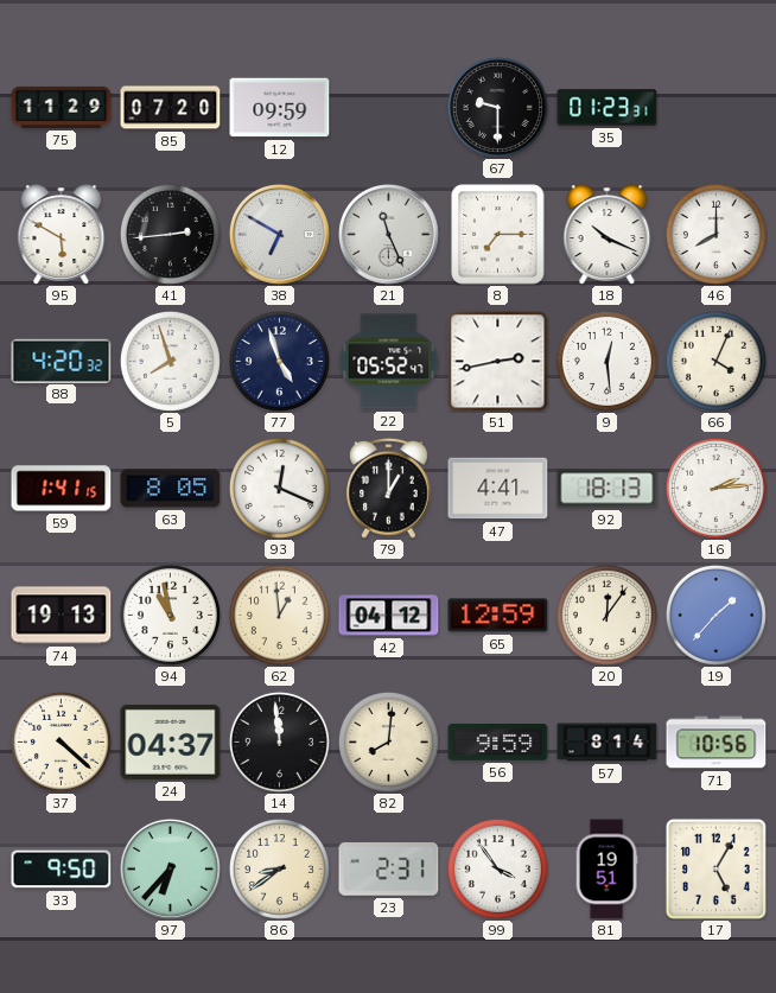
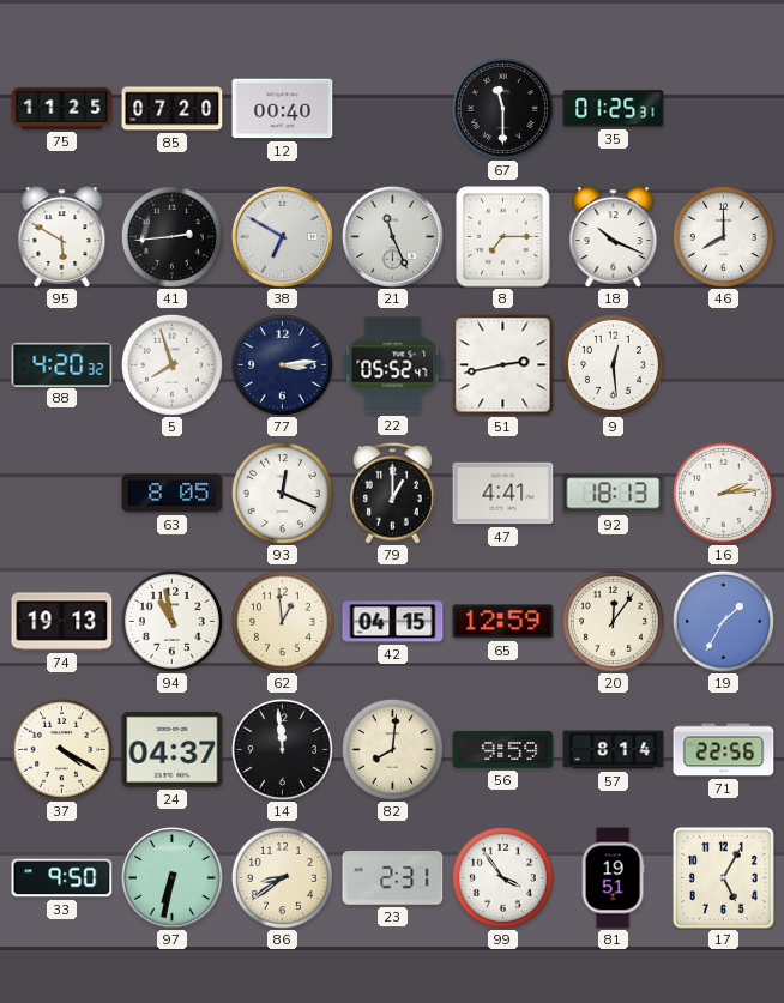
75: 11:29 -> 11:25 (62, 108)
12: 09:59 -> 00:40 (283, 109)
67: 9:30 -> 11:30 (502, 108)
35: 01:23 -> 01:25 (614, 109)
77: 4:57 -> 3:14 (282, 364)
66: 4:04 -> none (715, 361)
59: 1:41 -> none (62, 489)
42: 04:12 -> 04:15 (393, 622)
19: 1:37 -> 1:35 (723, 621)
37: 4:22 -> 4:20 (61, 749)
71: 10:56 -> 22:56 (724, 750)
97: 6:37 -> 6:32 (171, 877)
